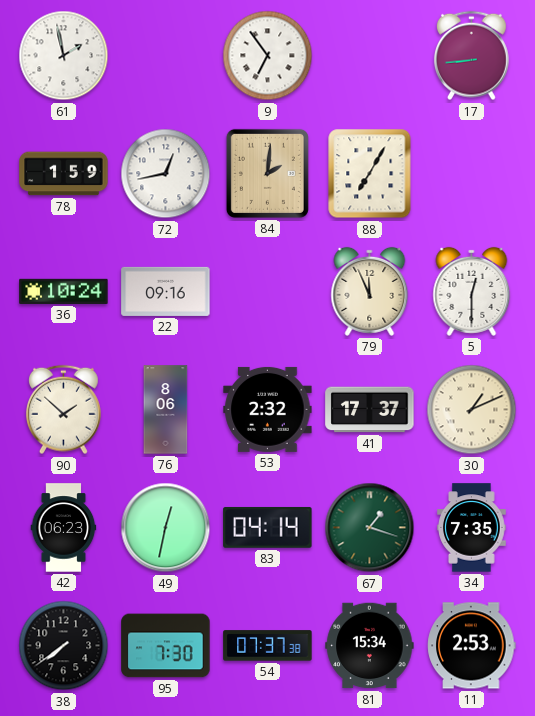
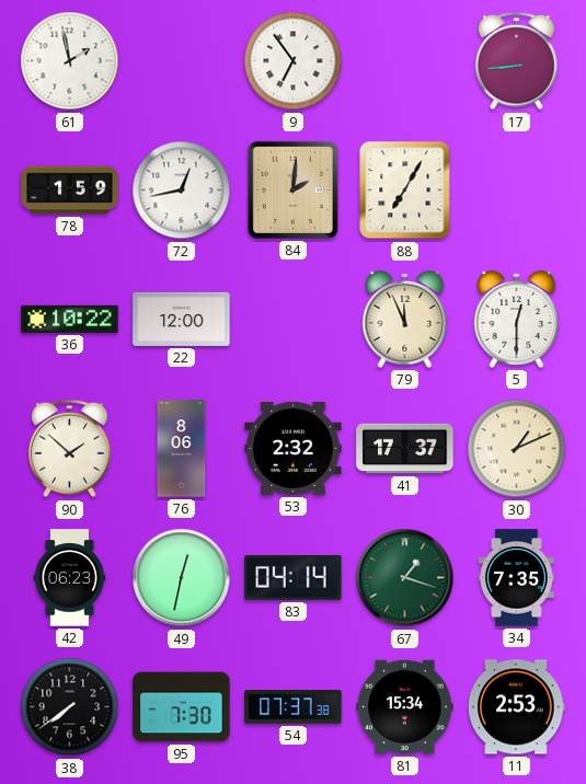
36: 10:24 -> 10:22 (70, 319)
22: 09:16 -> 12:00 (182, 319)
